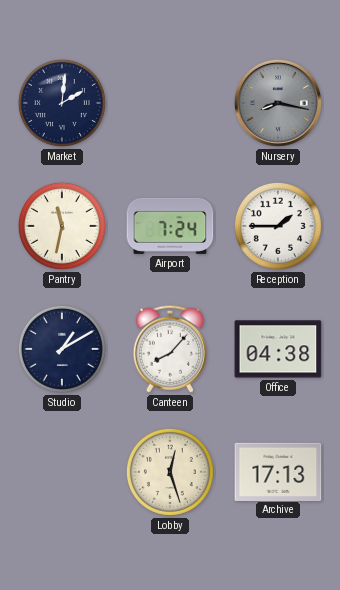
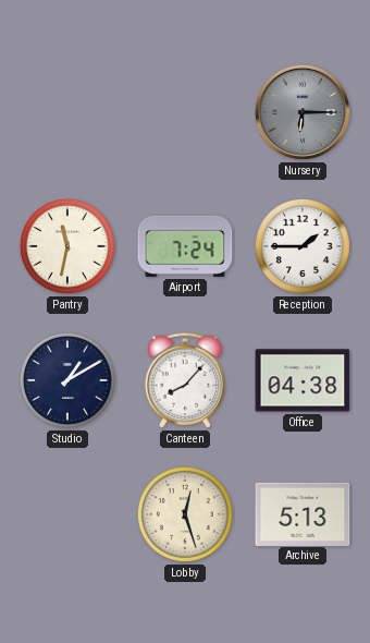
Market: 2:01 -> none (62, 103)
Nursery: 8:17 -> 6:15 (303, 112)
Archive: 17:13 -> 5:13 (303, 513)
